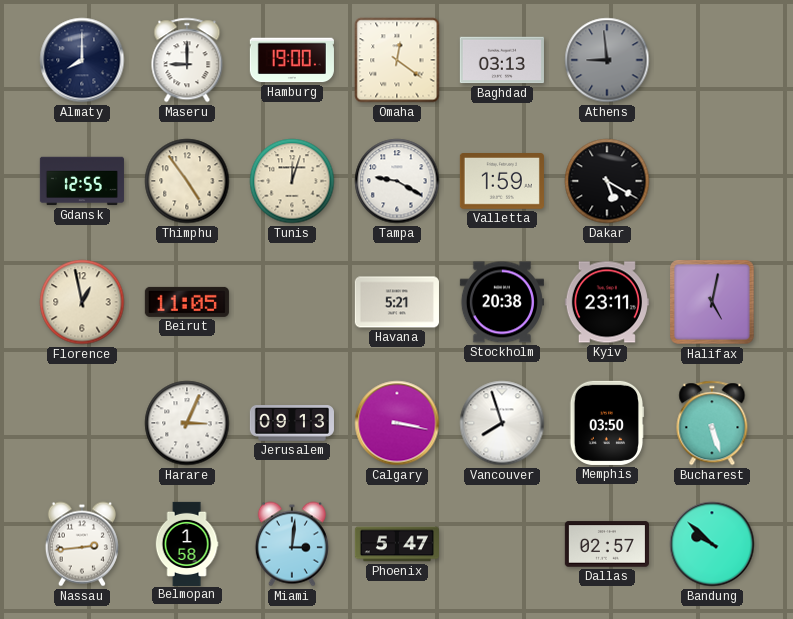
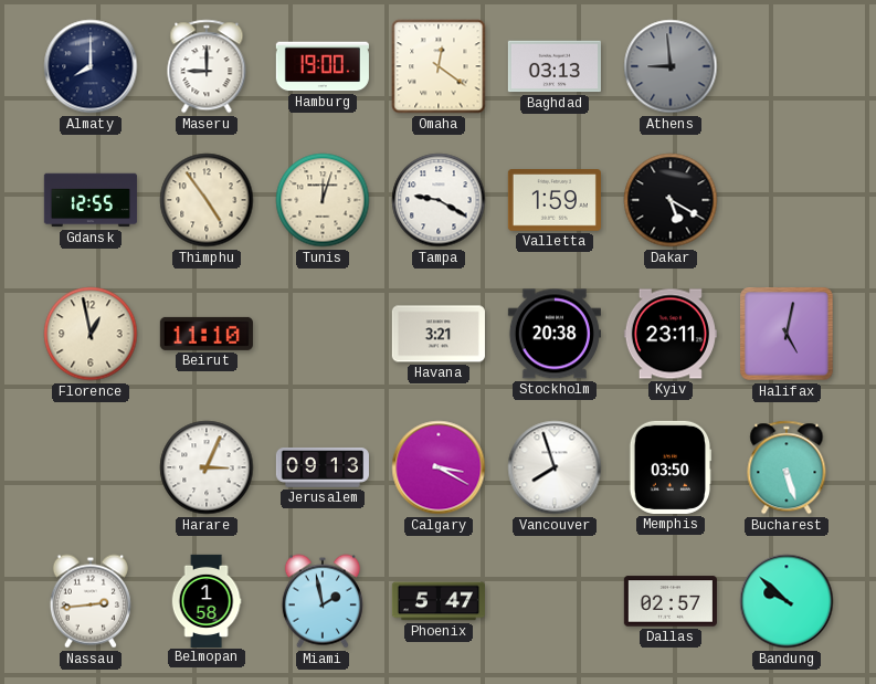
Beirut: 11:05 -> 11:10 (207, 334)
Havana: 5:21 -> 3:21 (439, 334)
Calgary: 3:17 -> 3:20 (439, 467)
Miami: 3:01 -> 1:58 (323, 601)
